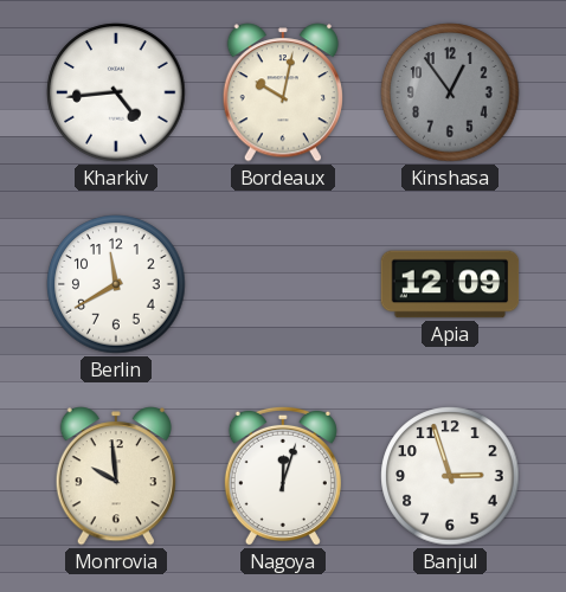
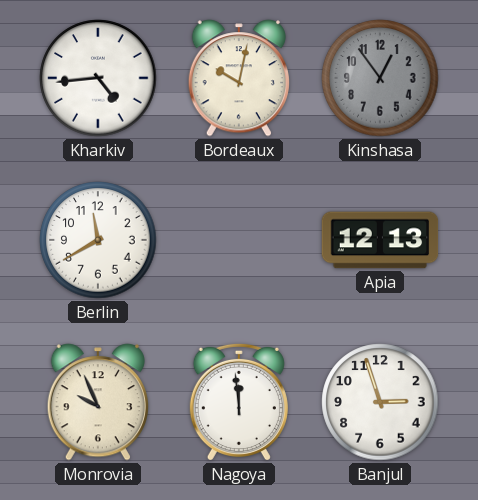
Apia: 12:09 -> 12:13 (380, 240)
Monrovia: 9:59 -> 9:56 (98, 402)
Nagoya: 12:03 -> 11:59 (239, 402)
